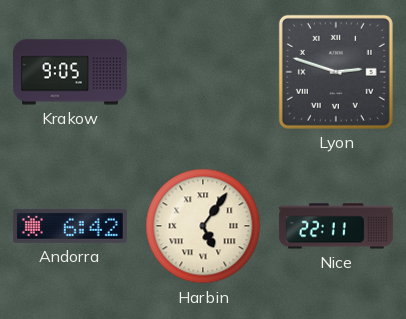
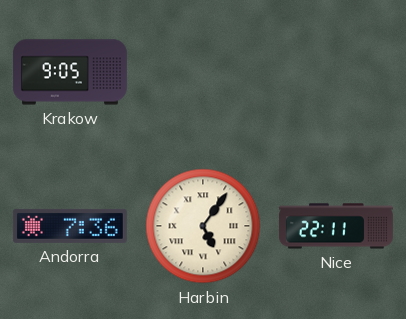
Lyon: 2:48 -> none (336, 72)
Andorra: 6:42 -> 7:36 (70, 226)
